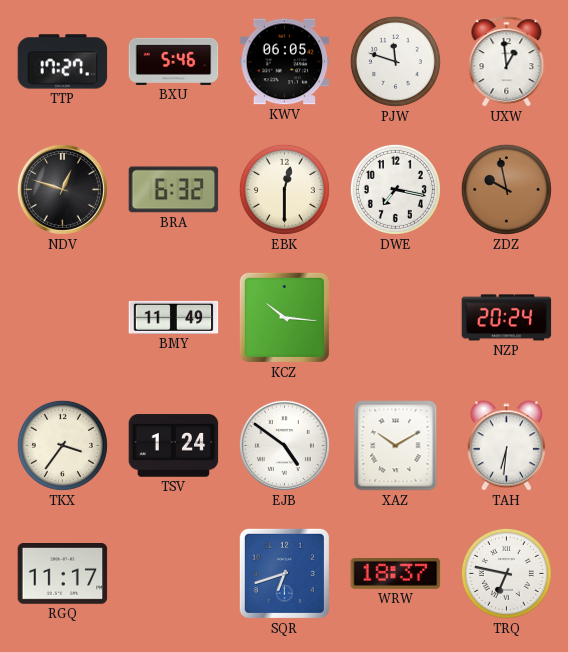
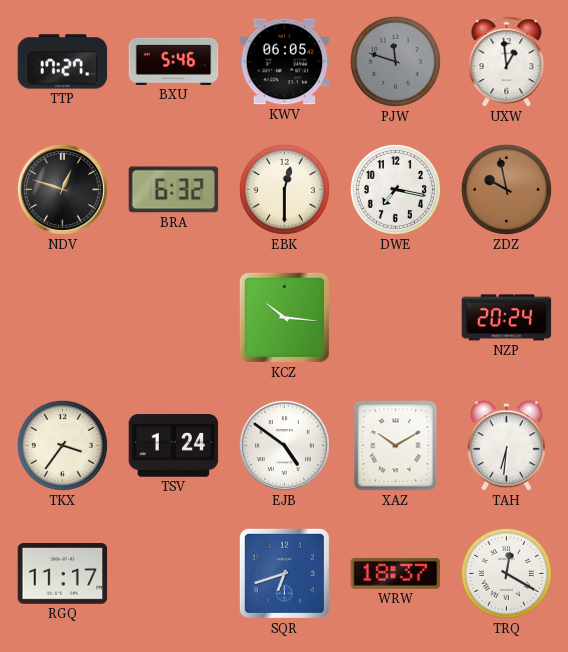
PJW dial: white -> grey (395, 61)
BMY: 11:49 -> none (174, 317)
TRQ: 6:47 -> 12:20 (506, 573)
